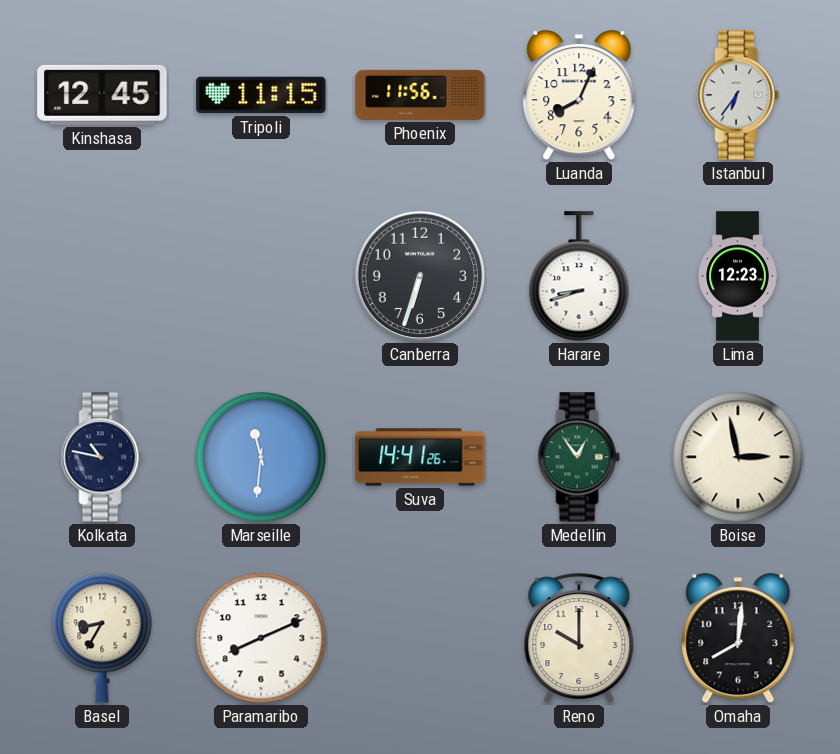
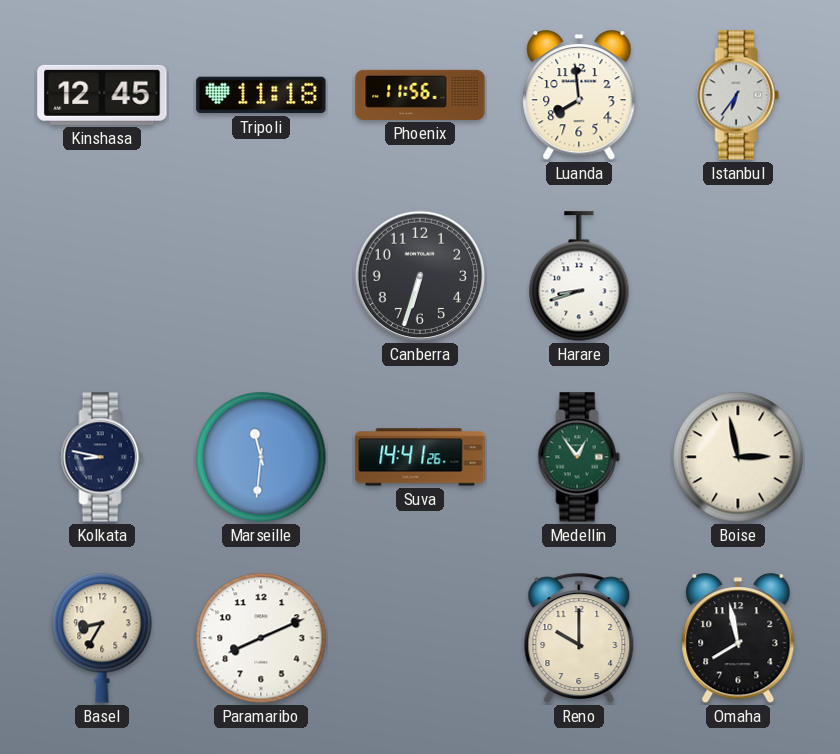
Tripoli: 11:15 -> 11:18 (261, 95)
Luanda: 8:04 -> 7:59 (579, 96)
Lima: 12:23 -> none (738, 276)
Kolkata: 10:47 -> 8:47 (102, 457)
Omaha: 8:01 -> 7:58 (738, 639)
